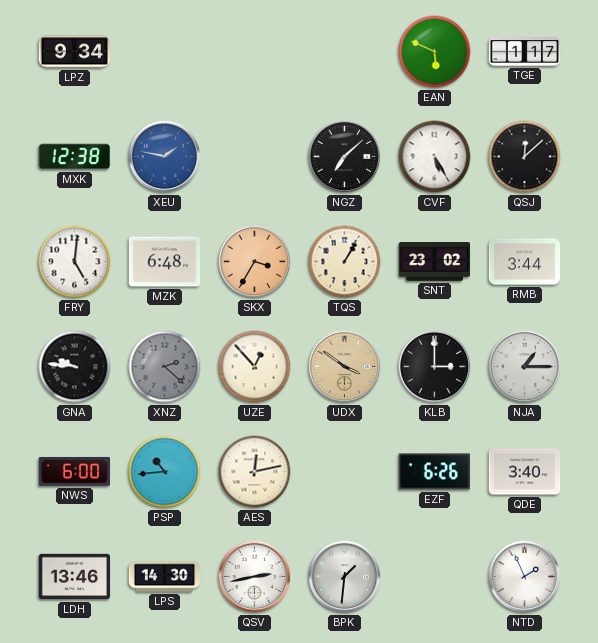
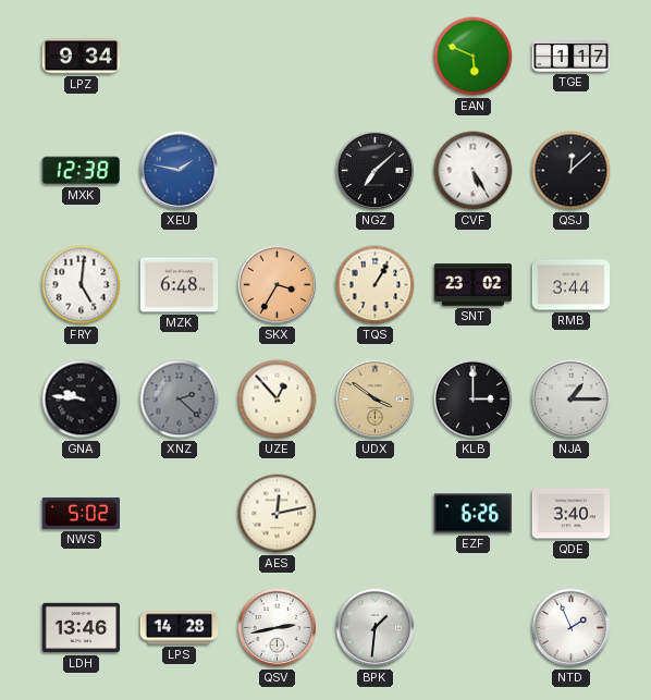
NWS: 6:00 -> 5:02 (82, 514)
PSP: 10:44 -> none (165, 472)
LPS: 14:30 -> 14:28 (180, 628)
